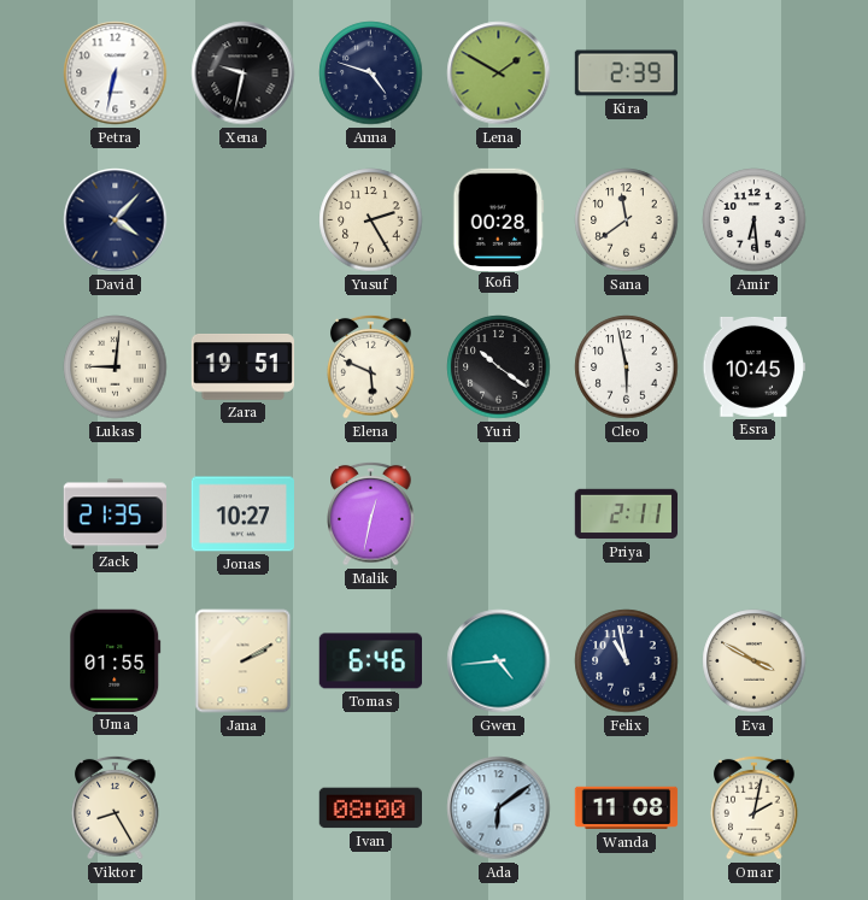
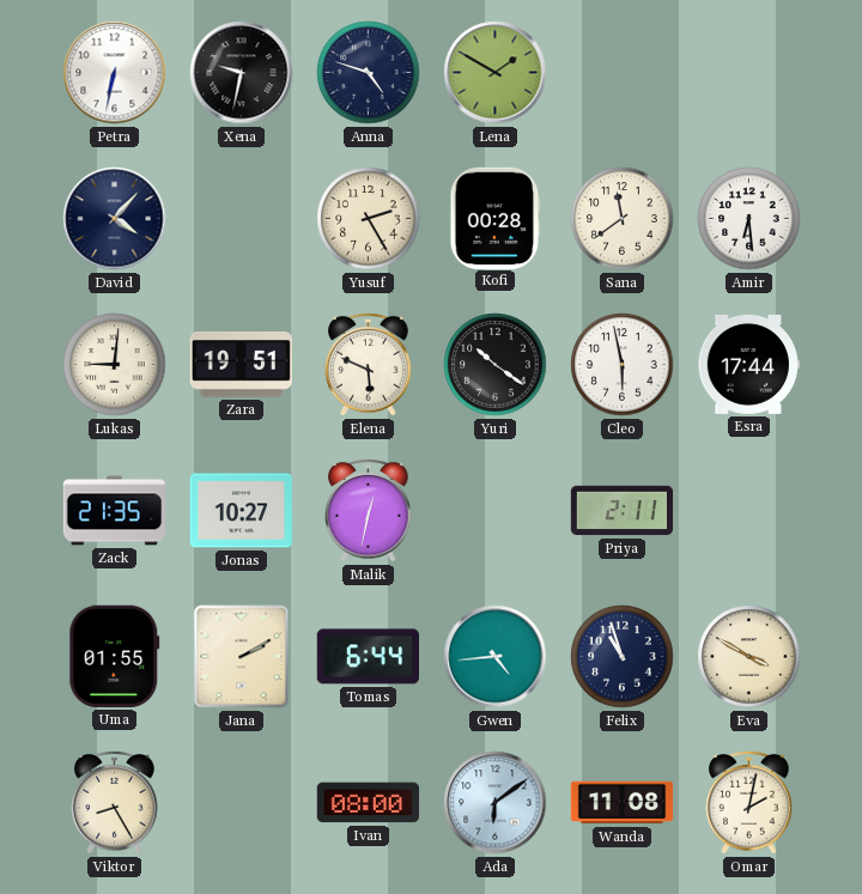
Kira: 2:39 -> none (627, 73)
Esra: 10:45 -> 17:44 (748, 364)
Tomas: 6:46 -> 6:44 (368, 657)
Felix: 10:58 -> 10:57 (623, 657)
